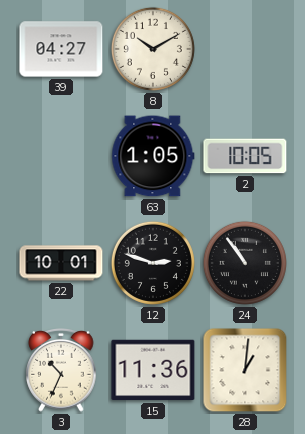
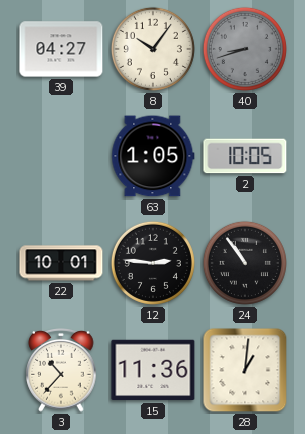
8: 10:10 -> 10:06 (153, 49)
40: none -> 8:42 (245, 49)
12: 2:48 -> 2:46 (153, 263)
3: 10:34 -> 10:37 (61, 371)
